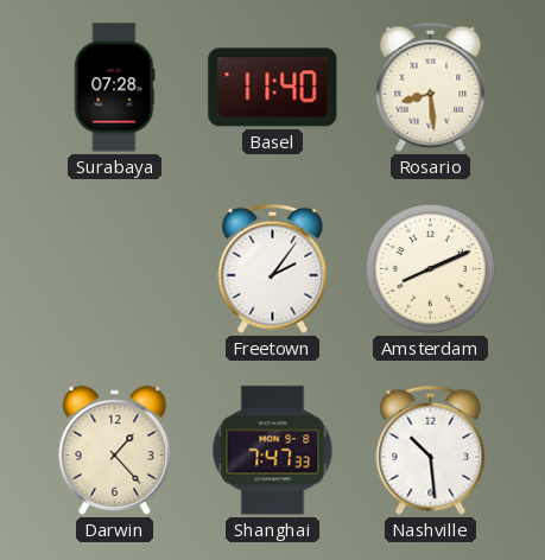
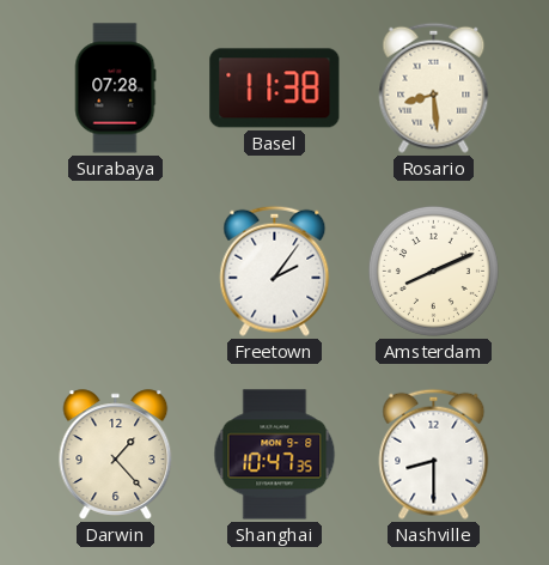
Basel: 11:40 -> 11:38 (275, 89)
Shanghai: 7:47 -> 10:47 (275, 455)
Nashville: 10:29 -> 8:30 (434, 454)
